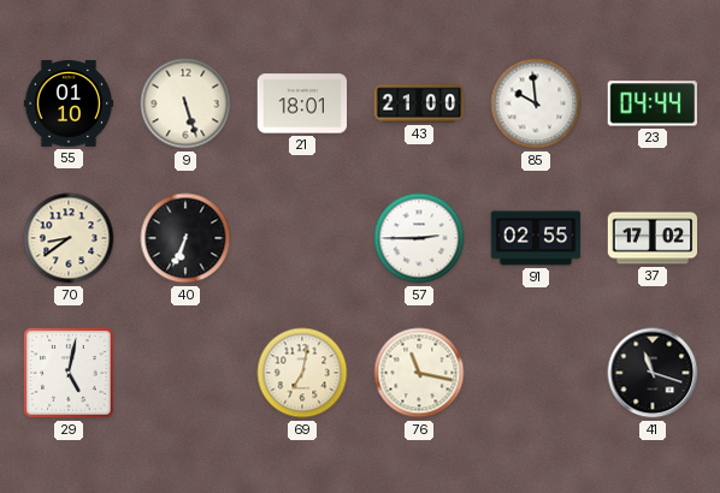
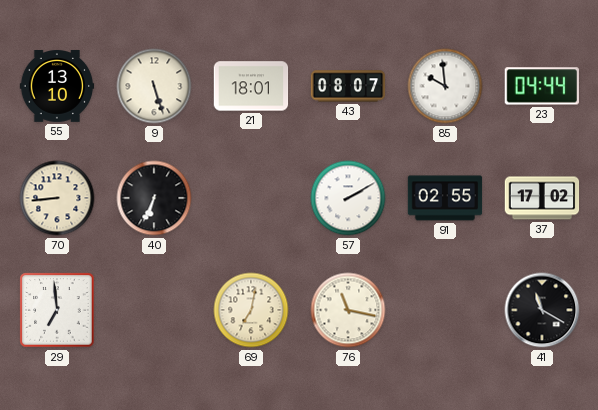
55: 01:10 -> 13:10 (57, 86)
43: 21:00 -> 08:07 (348, 86)
70: 8:39 -> 8:44 (57, 198)
57: 2:45 -> 2:10 (348, 198)
29: 5:02 -> 6:59 (57, 310)
41: 11:18 -> 11:20 (542, 310)
